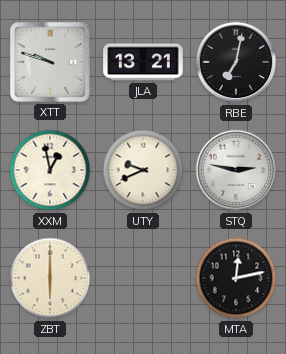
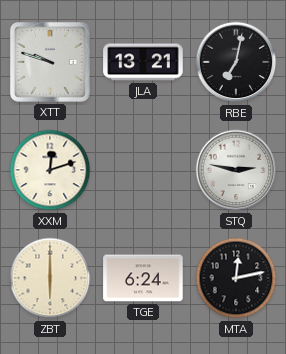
XXM: 12:58 -> 12:12 (50, 170)
UTY: 9:41 -> none (143, 170)
TGE: none -> 6:24 (143, 278)
